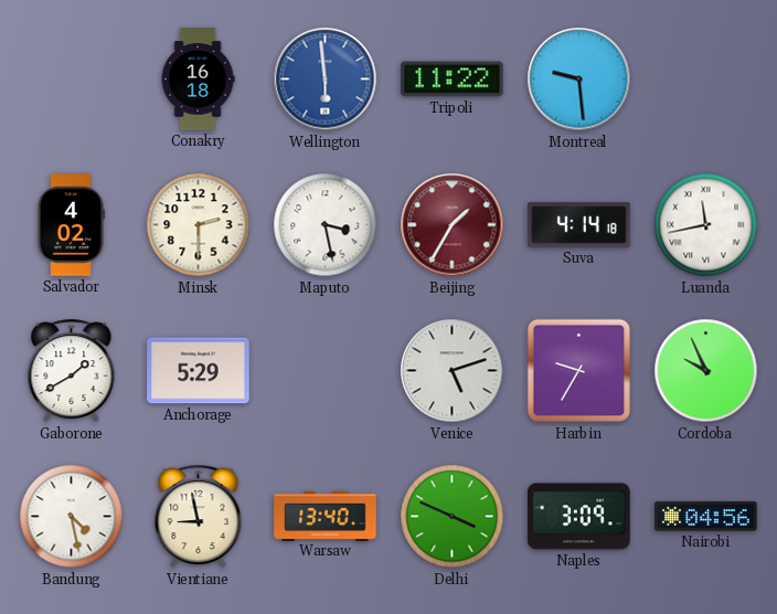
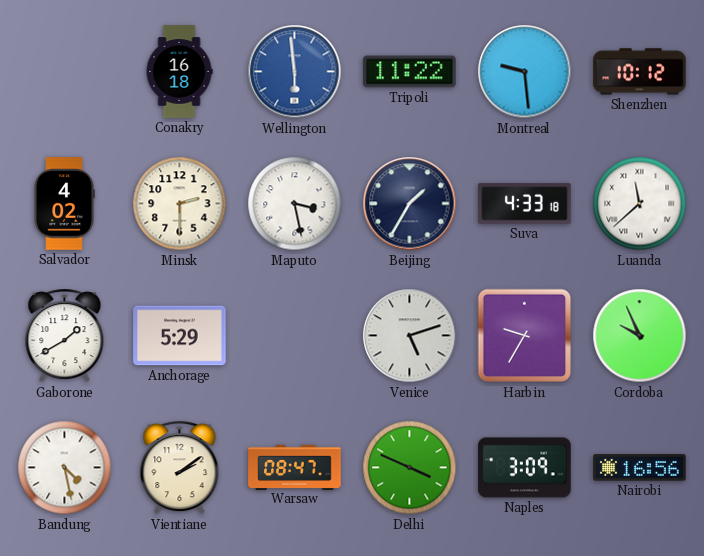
Shenzhen: none -> 10:12 (640, 72)
Beijing dial: burgundy -> navy (410, 204)
Suva: 4:14 -> 4:33 (525, 204)
Luanda: 11:43 -> 11:38 (640, 204)
Vientiane: 8:58 -> 2:09 (180, 468)
Warsaw: 13:40 -> 08:47 (295, 467)
Nairobi: 04:56 -> 16:56 (640, 468)
